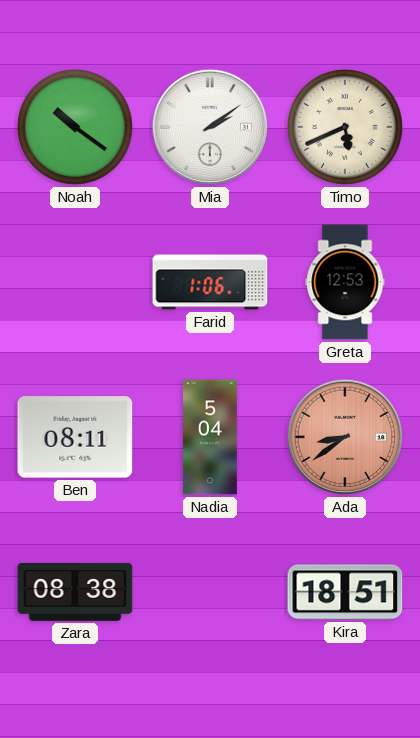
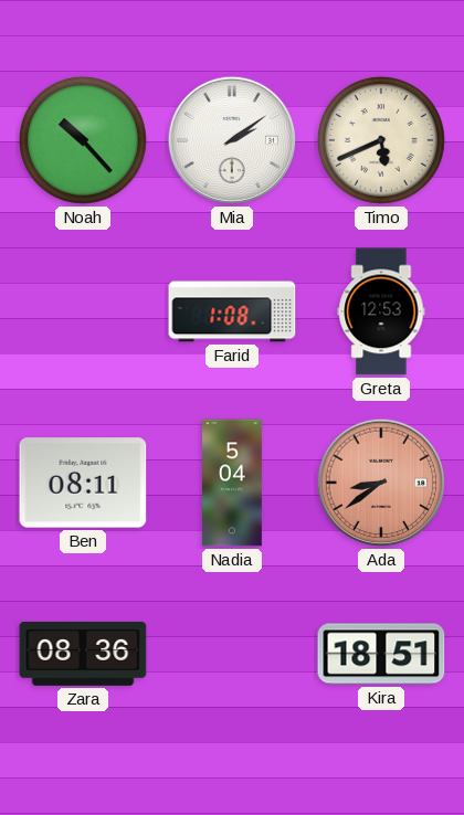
Noah: 10:21 -> 10:23 (83, 140)
Farid: 1:06 -> 1:08 (232, 311)
Zara: 08:38 -> 08:36 (83, 654)
